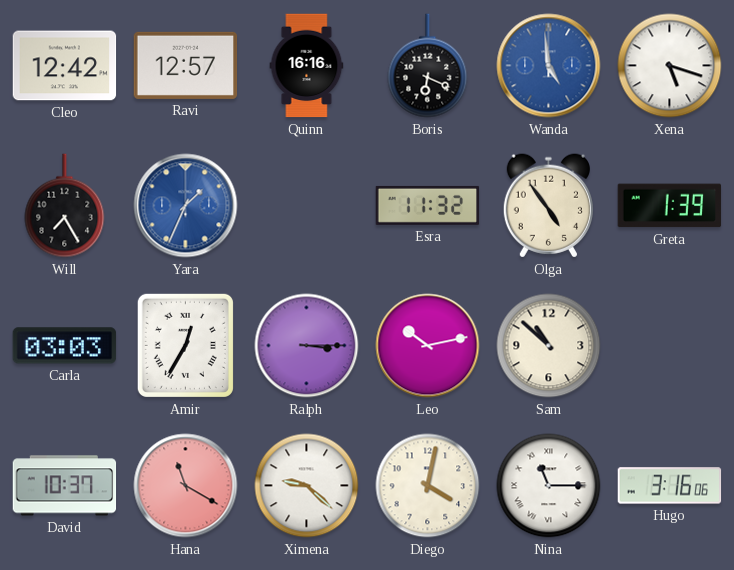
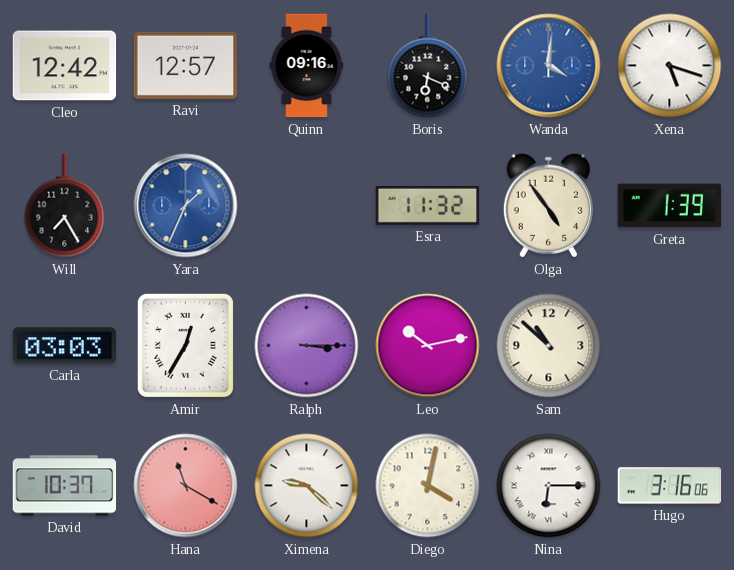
Quinn: 16:16 -> 09:16 (307, 66)
Wanda: 4:59 -> 4:01 (549, 66)
Nina: 11:15 -> 6:15 (549, 486)
